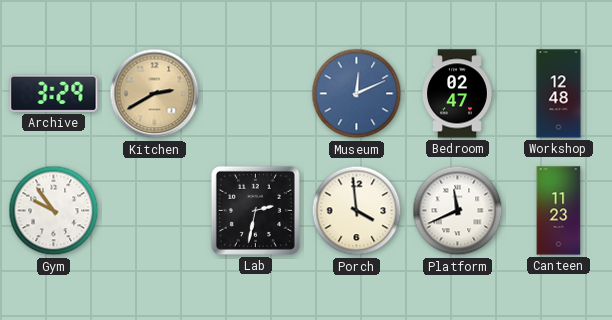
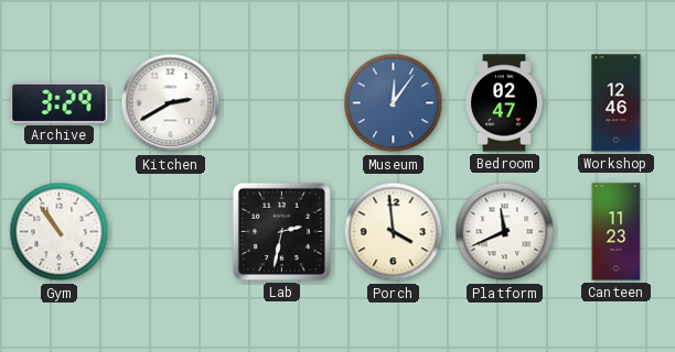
Kitchen dial: champagne -> white (171, 103)
Museum: 12:11 -> 12:06 (394, 103)
Workshop: 12:48 -> 12:46 (617, 103)
Gym: 9:54 -> 10:54 (60, 232)
